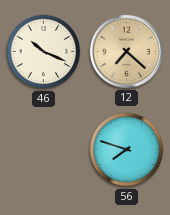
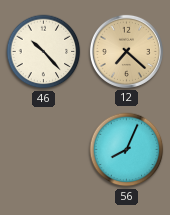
46: 10:19 -> 10:23 (44, 52)
56: 7:48 -> 8:04 (127, 150)
